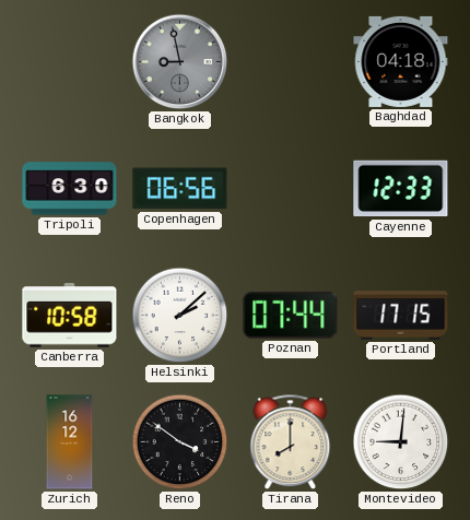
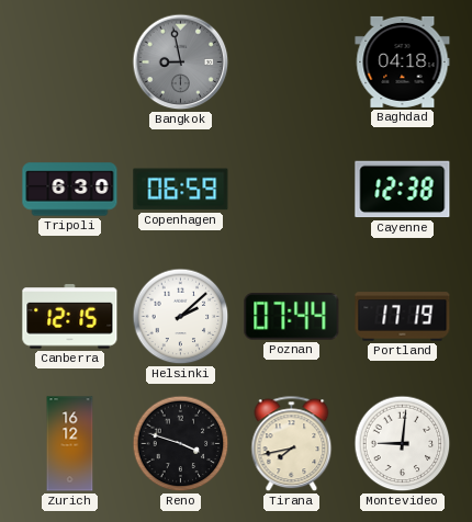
Copenhagen: 06:56 -> 06:59 (181, 190)
Cayenne: 12:33 -> 12:38 (403, 190)
Canberra: 10:58 -> 12:15 (70, 317)
Portland: 17:15 -> 17:19 (403, 317)
Reno: 3:51 -> 3:48 (181, 444)
Tirana: 8:00 -> 7:43 (292, 444)
